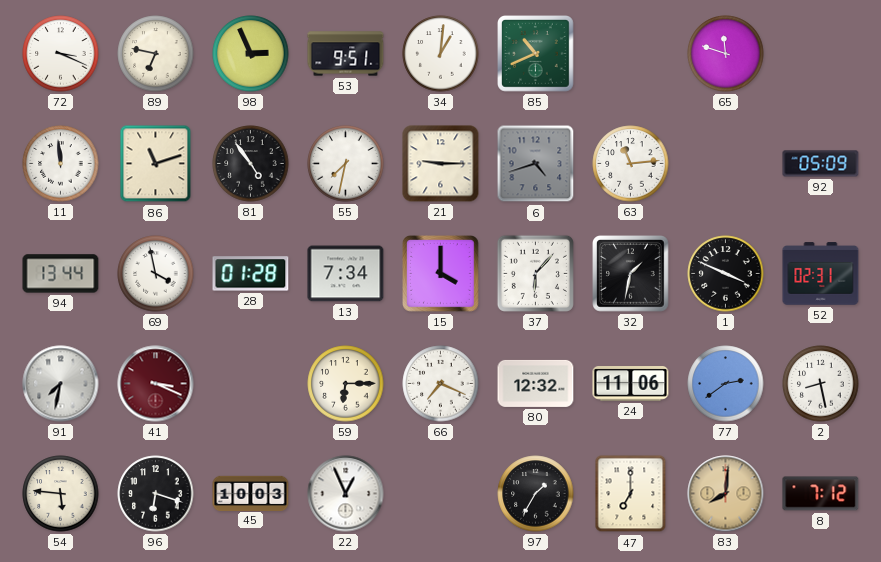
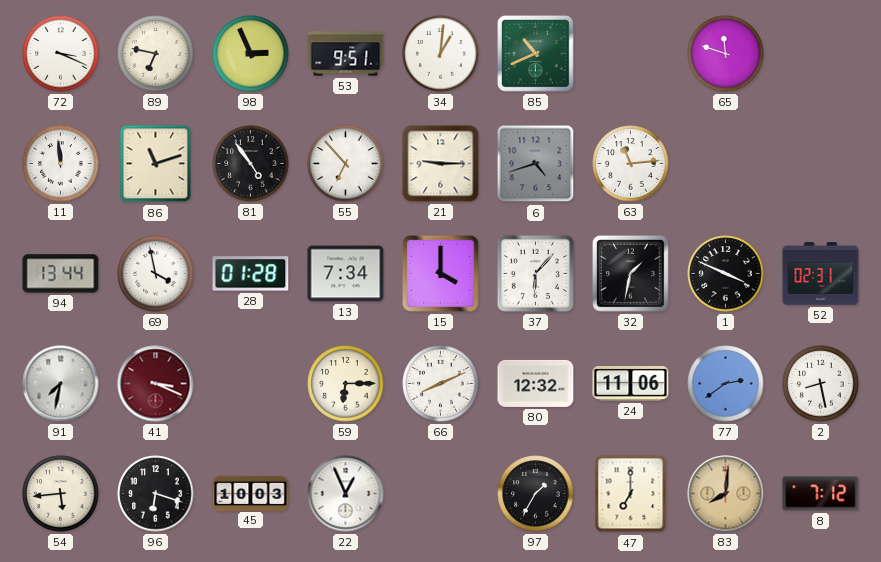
55: 7:32 -> 6:53 (346, 164)
92: 05:09 -> none (821, 164)
66: 7:19 -> 8:11 (441, 384)
54: 5:46 -> 5:44 (61, 494)
